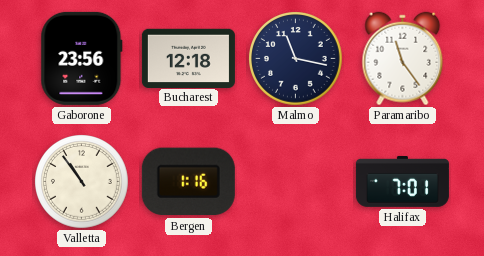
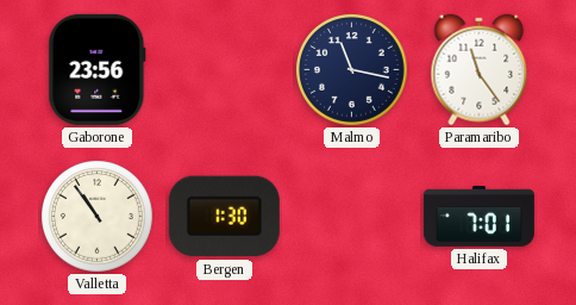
Bucharest: 12:18 -> none (188, 58)
Bergen: 1:16 -> 1:30 (224, 217)
